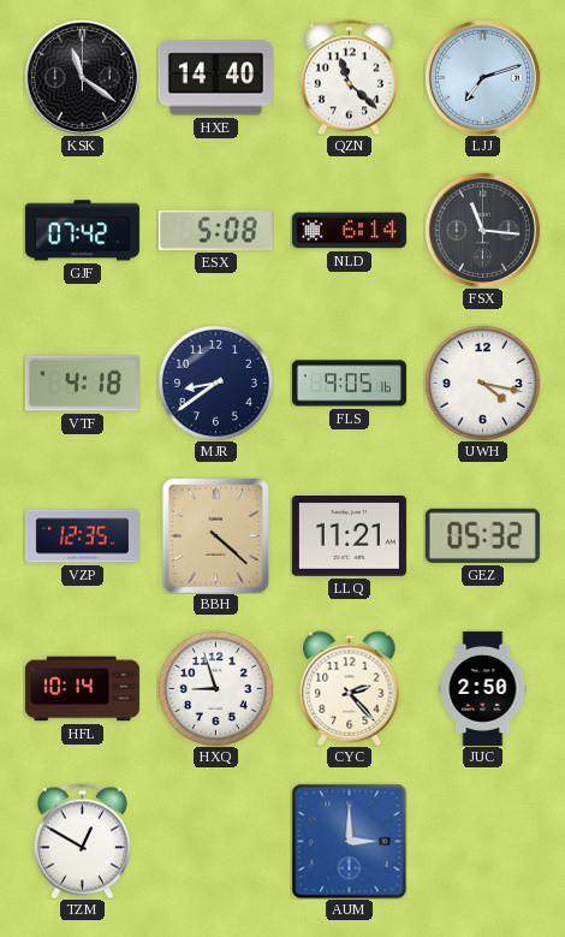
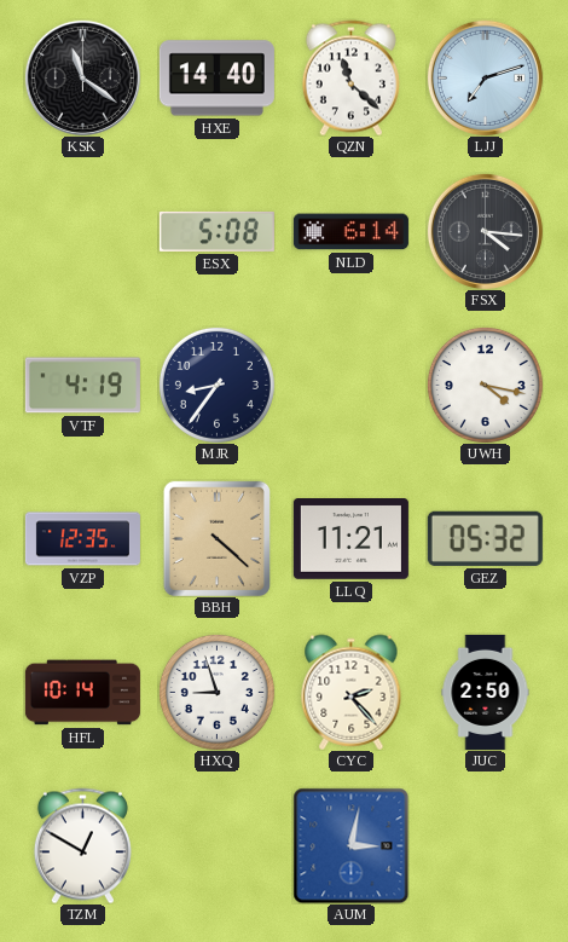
GJF: 07:42 -> none (82, 231)
FSX: 11:16 -> 4:16 (485, 231)
VTF: 4:18 -> 4:19 (82, 386)
MJR: 8:39 -> 8:36 (216, 385)
FLS: 9:05 -> none (349, 384)
AUM: 3:00 -> 3:02 (350, 845)
